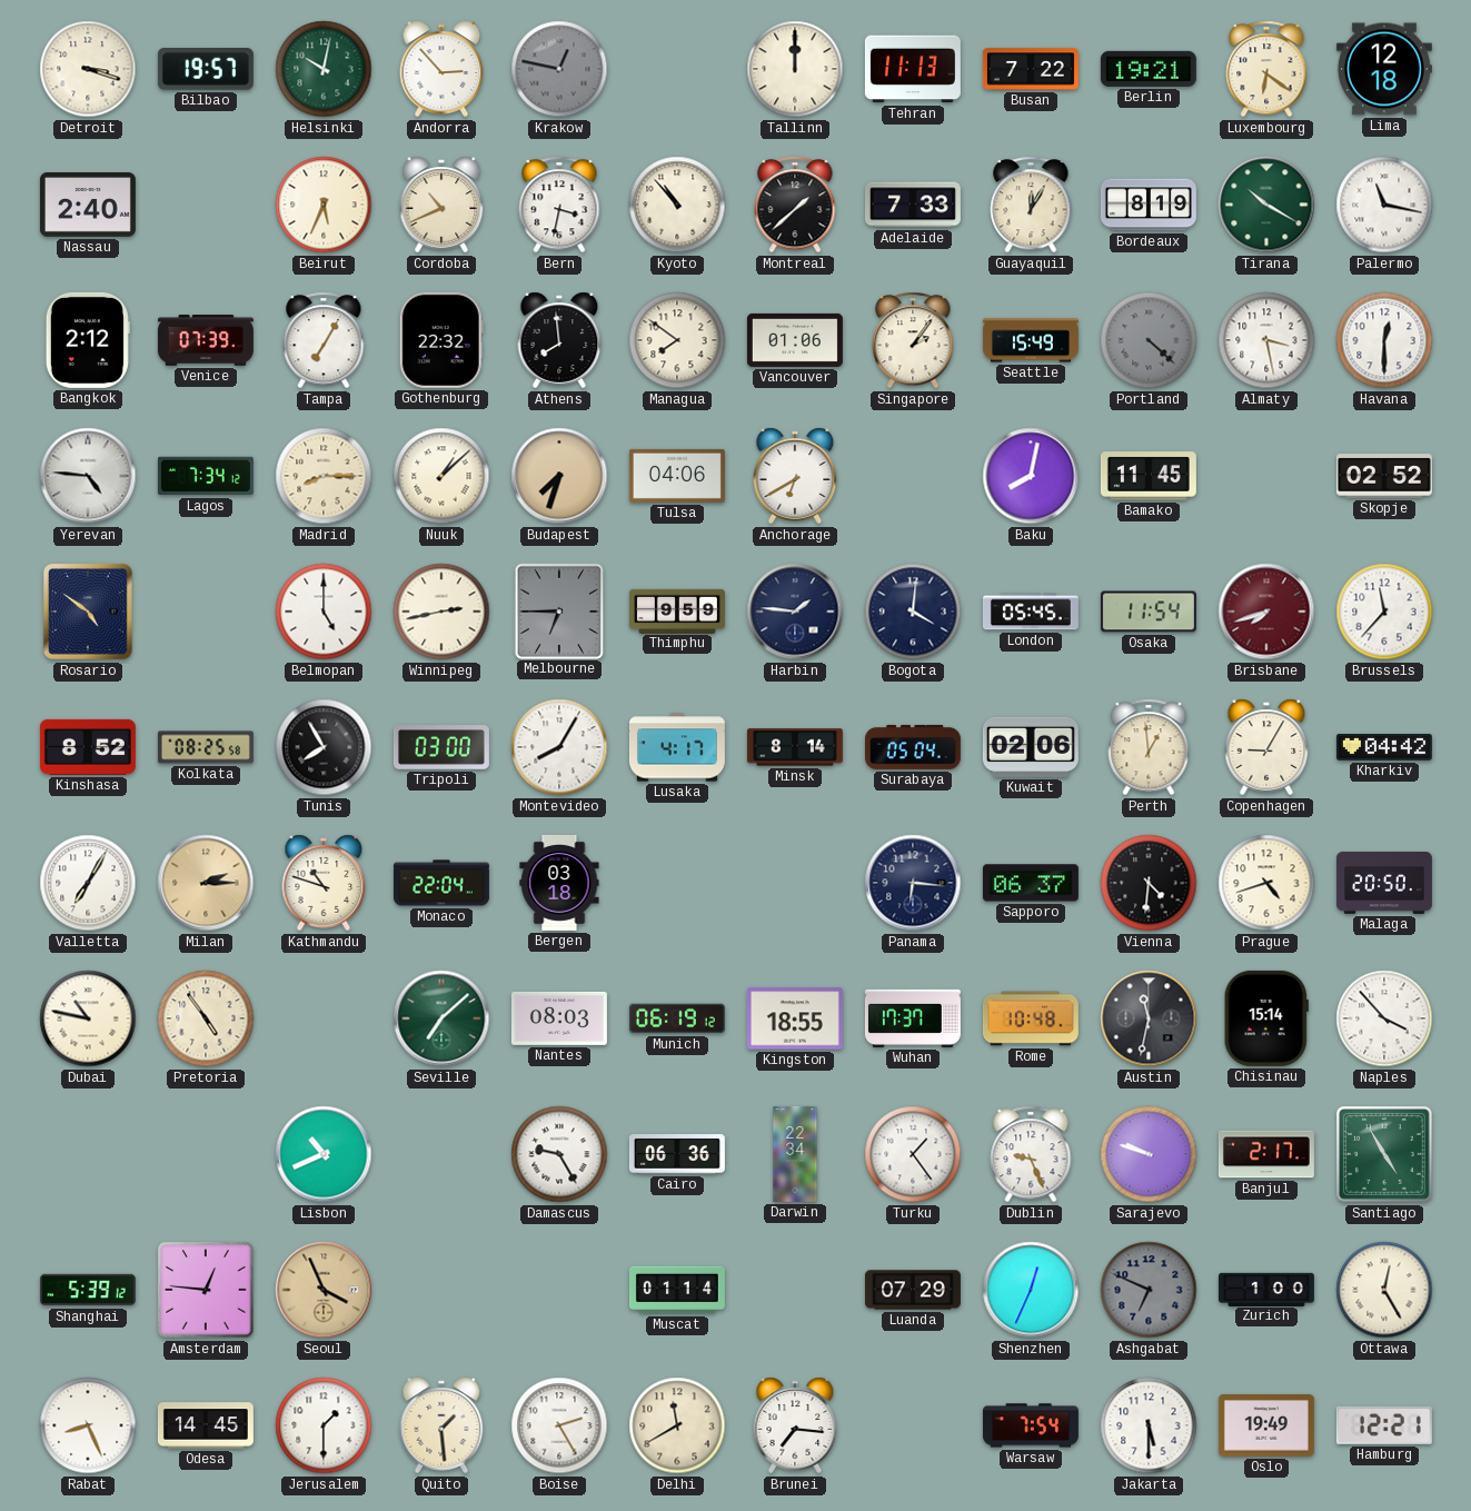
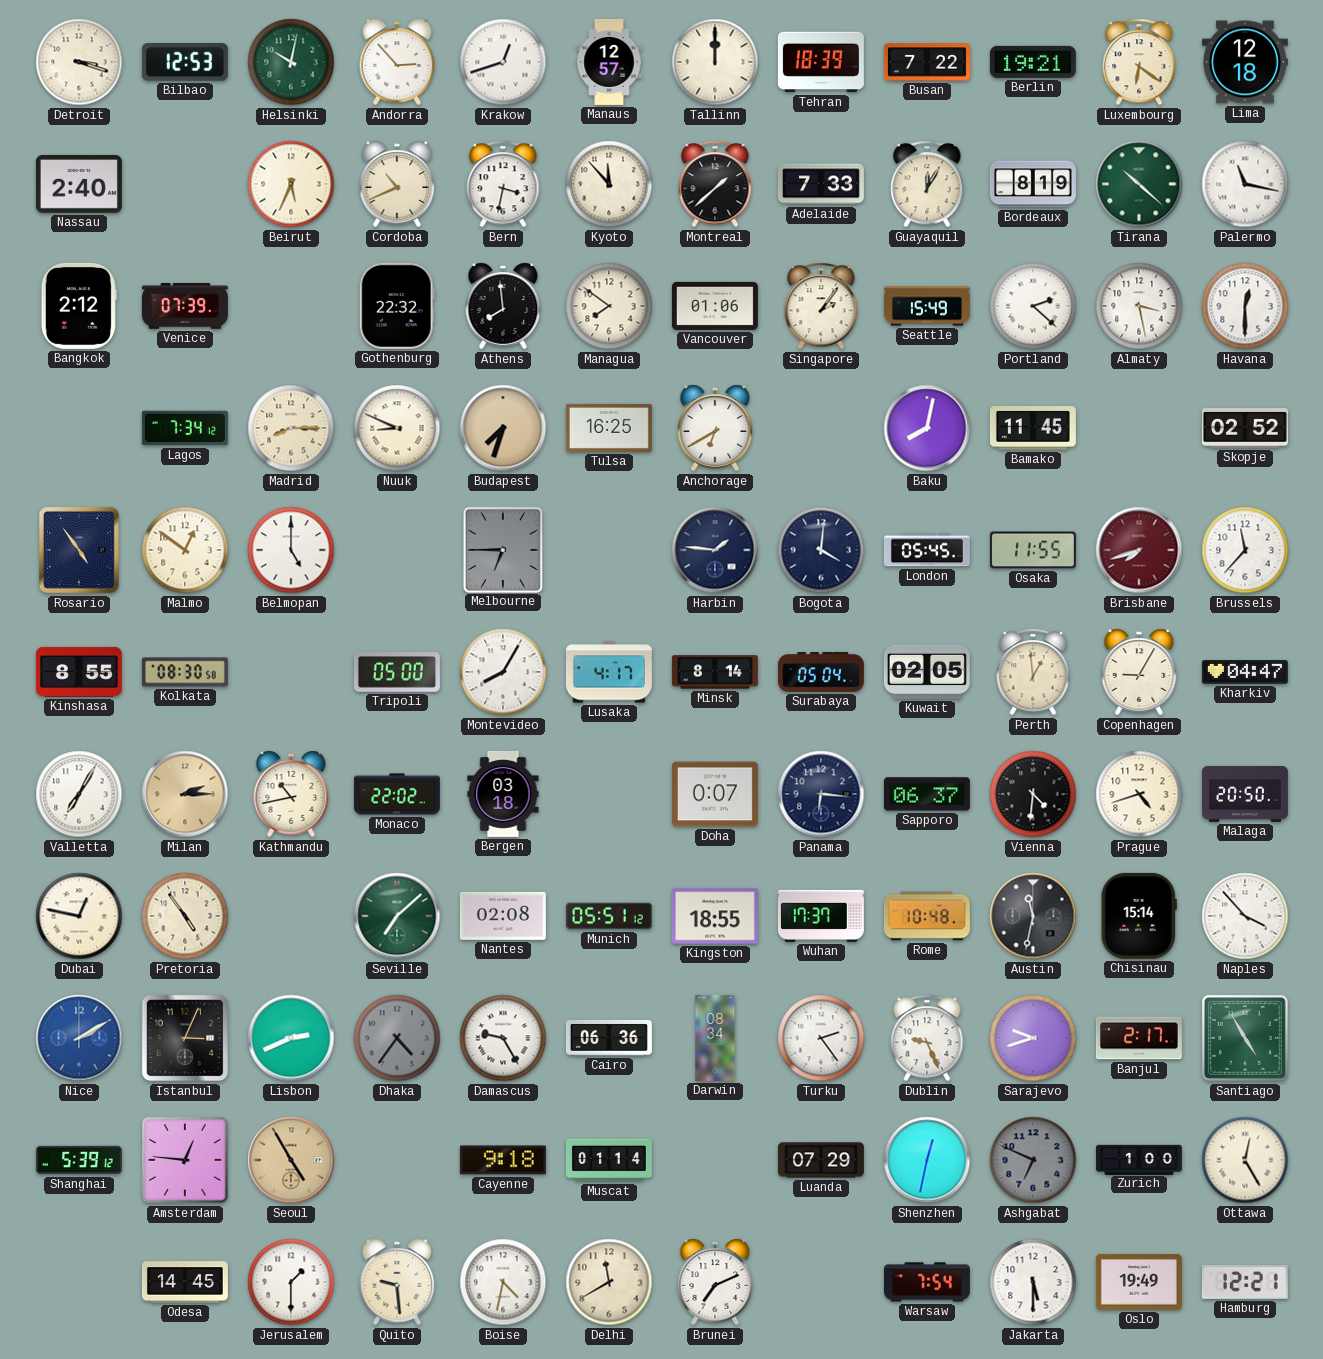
Bilbao: 19:57 -> 12:53 (185, 63)
Krakow: 12:47 -> 12:42 (503, 62)
Krakow dial: grey -> white (503, 62)
Manaus: none -> 12:57 (609, 62)
Tehran: 11:13 -> 18:39 (821, 62)
Kyoto: 10:53 -> 11:53 (609, 184)
Tirana: 10:20 -> 10:22 (1139, 184)
Tampa: 7:05 -> none (324, 340)
Portland: 4:22 -> 2:22 (1033, 306)
Portland dial: grey -> white (1033, 306)
Yerevan: 4:46 -> none (88, 476)
Nuuk: 1:08 -> 8:49 (397, 428)
Tulsa: 04:06 -> 16:25 (609, 428)
Rosario: 4:51 -> 4:54 (79, 550)
Malmo: none -> 12:51 (185, 550)
Winnipeg: 2:43 -> none (441, 612)
Thimphu: 9:59 -> none (677, 610)
Osaka: 11:54 -> 11:55 (1033, 550)
Kinshasa: 8:52 -> 8:55 (79, 672)
Kolkata: 08:25 -> 08:30 (185, 672)
Tunis: 7:55 -> none (324, 747)
Tripoli: 03:00 -> 05:00 (397, 673)
Kuwait: 02:06 -> 02:05 (927, 672)
Kharkiv: 04:42 -> 04:47 (1245, 673)
Kathmandu: 10:48 -> 10:43 (291, 794)
Monaco: 22:04 -> 22:02 (397, 794)
Doha: none -> 0:07 (715, 794)
Dubai: 10:47 -> 12:47 (79, 916)
Nantes: 08:03 -> 02:08 (503, 916)
Munich: 06:19 -> 05:51 (609, 916)
Nice: none -> 2:10 (79, 1038)
Istanbul: none -> 3:04 (185, 1038)
Lisbon: 10:41 -> 2:41 (291, 1038)
Dhaka: none -> 4:36 (397, 1038)
Darwin: 22:34 -> 08:34 (715, 1038)
Turku: 1:24 -> 2:24 (821, 1038)
Sarajevo: 9:48 -> 9:42 (1033, 1038)
Seoul: 3:56 -> 4:55 (291, 1160)
Cayenne: none -> 9:18 (503, 1160)
Shenzhen: 12:34 -> 12:32 (927, 1160)
Rabat: 8:26 -> none (88, 1425)
Quito: 1:29 -> 9:29 (397, 1282)
Boise: 2:25 -> 4:32 (503, 1282)
Brunei: 7:16 -> 7:11 (715, 1282)
